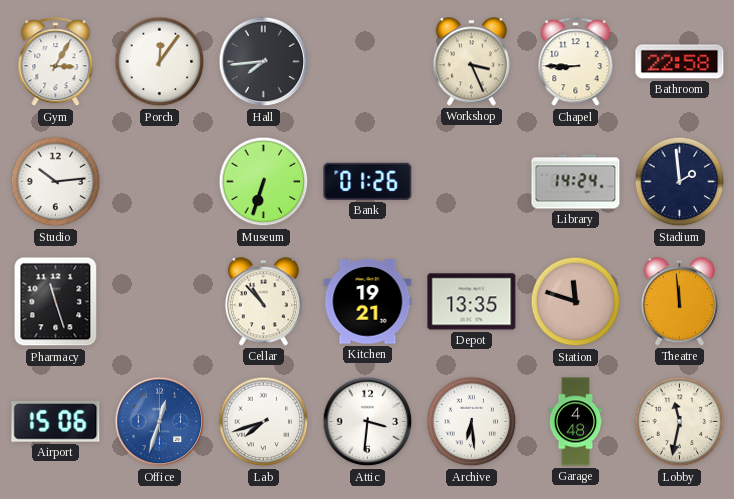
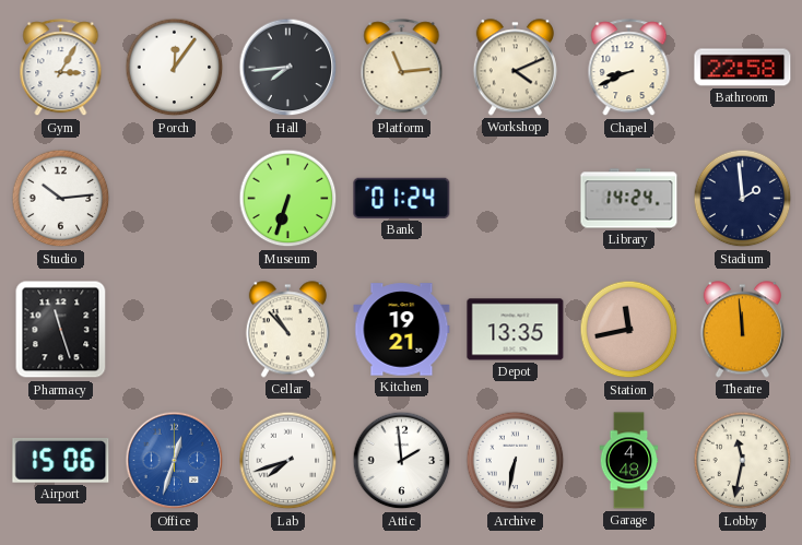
Platform: none -> 11:14 (402, 68)
Workshop: 3:26 -> 4:11 (515, 68)
Chapel: 8:45 -> 8:41 (629, 68)
Bank: 01:26 -> 01:24 (402, 198)
Station: 11:48 -> 11:43 (629, 330)
Attic: 3:31 -> 1:59 (402, 461)
Archive: 6:29 -> 6:32 (516, 461)
